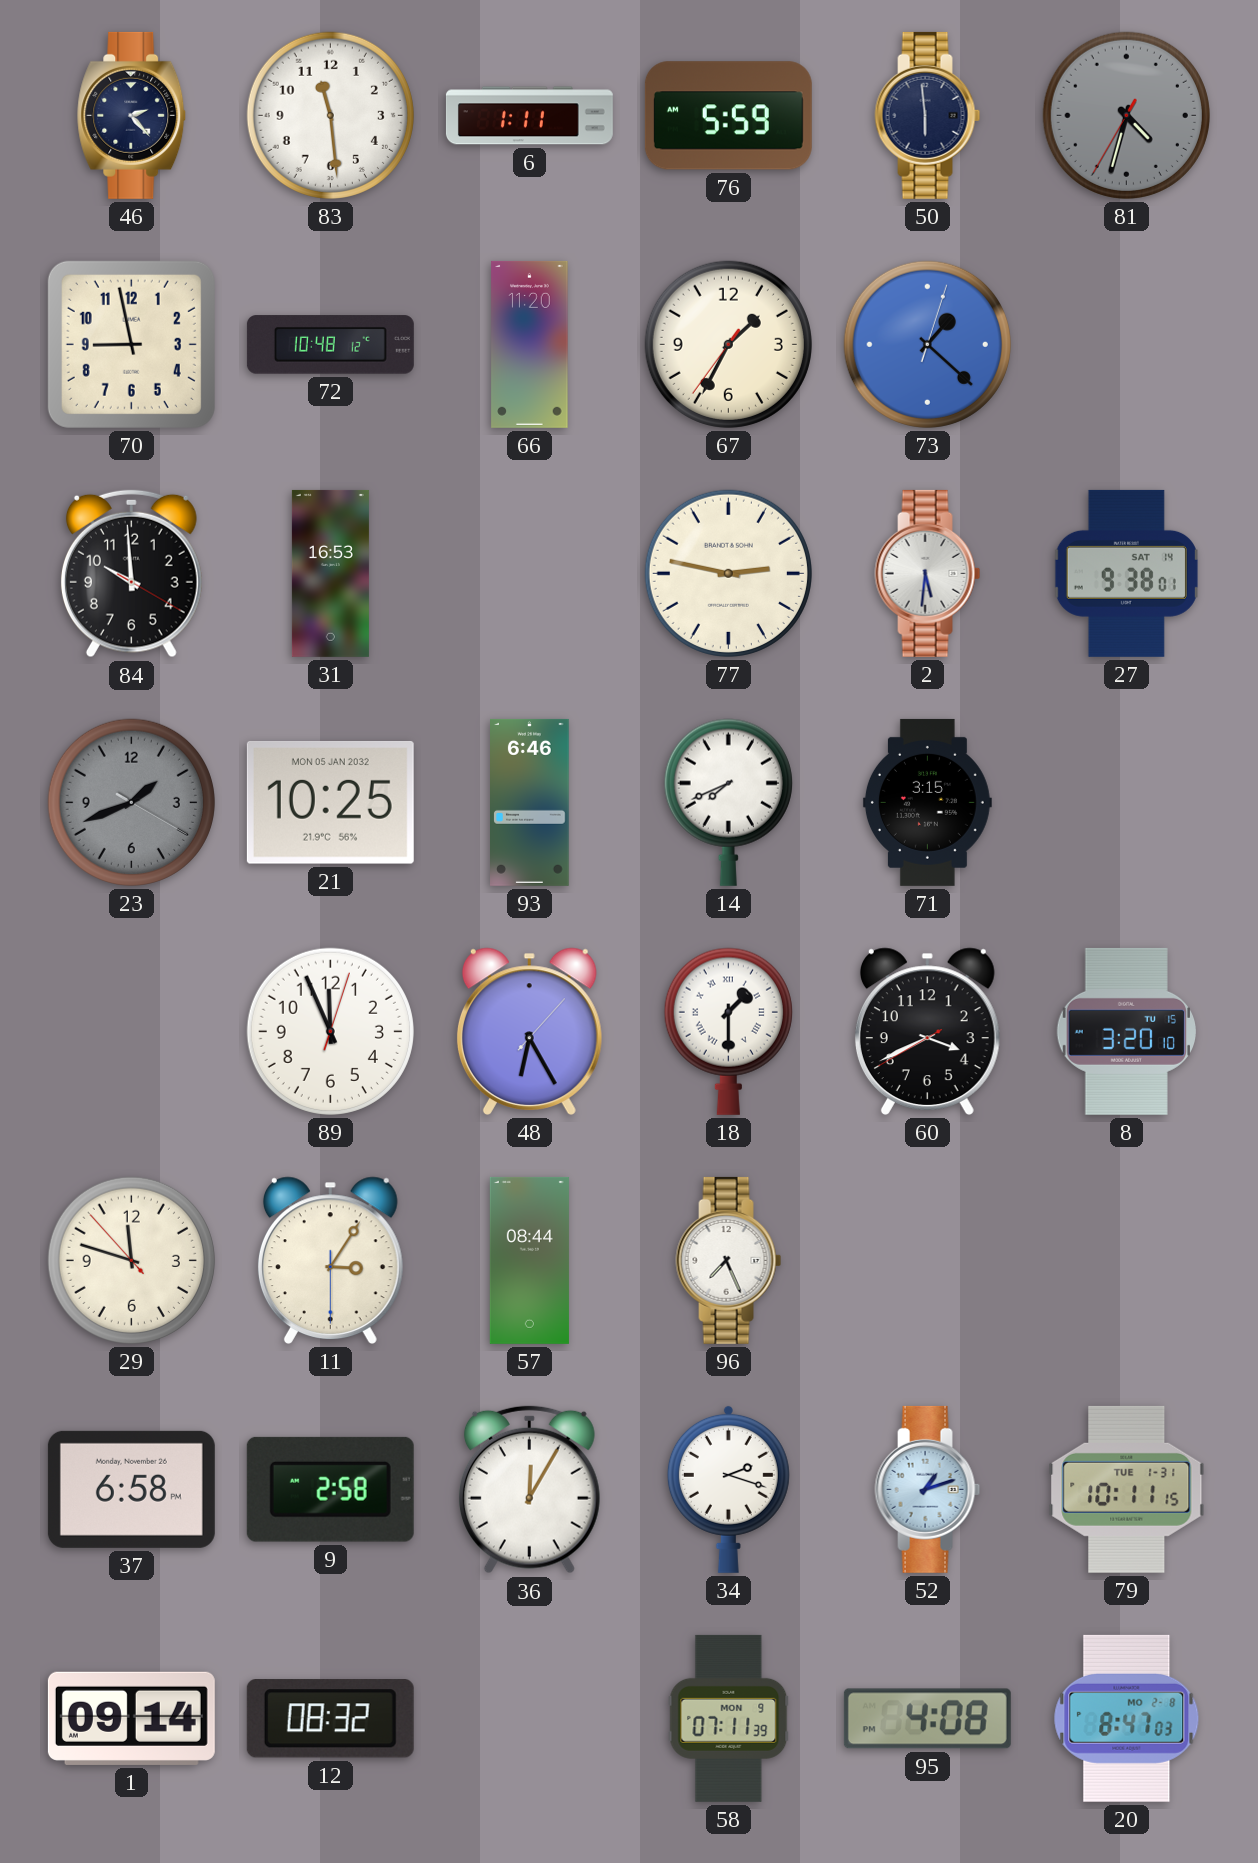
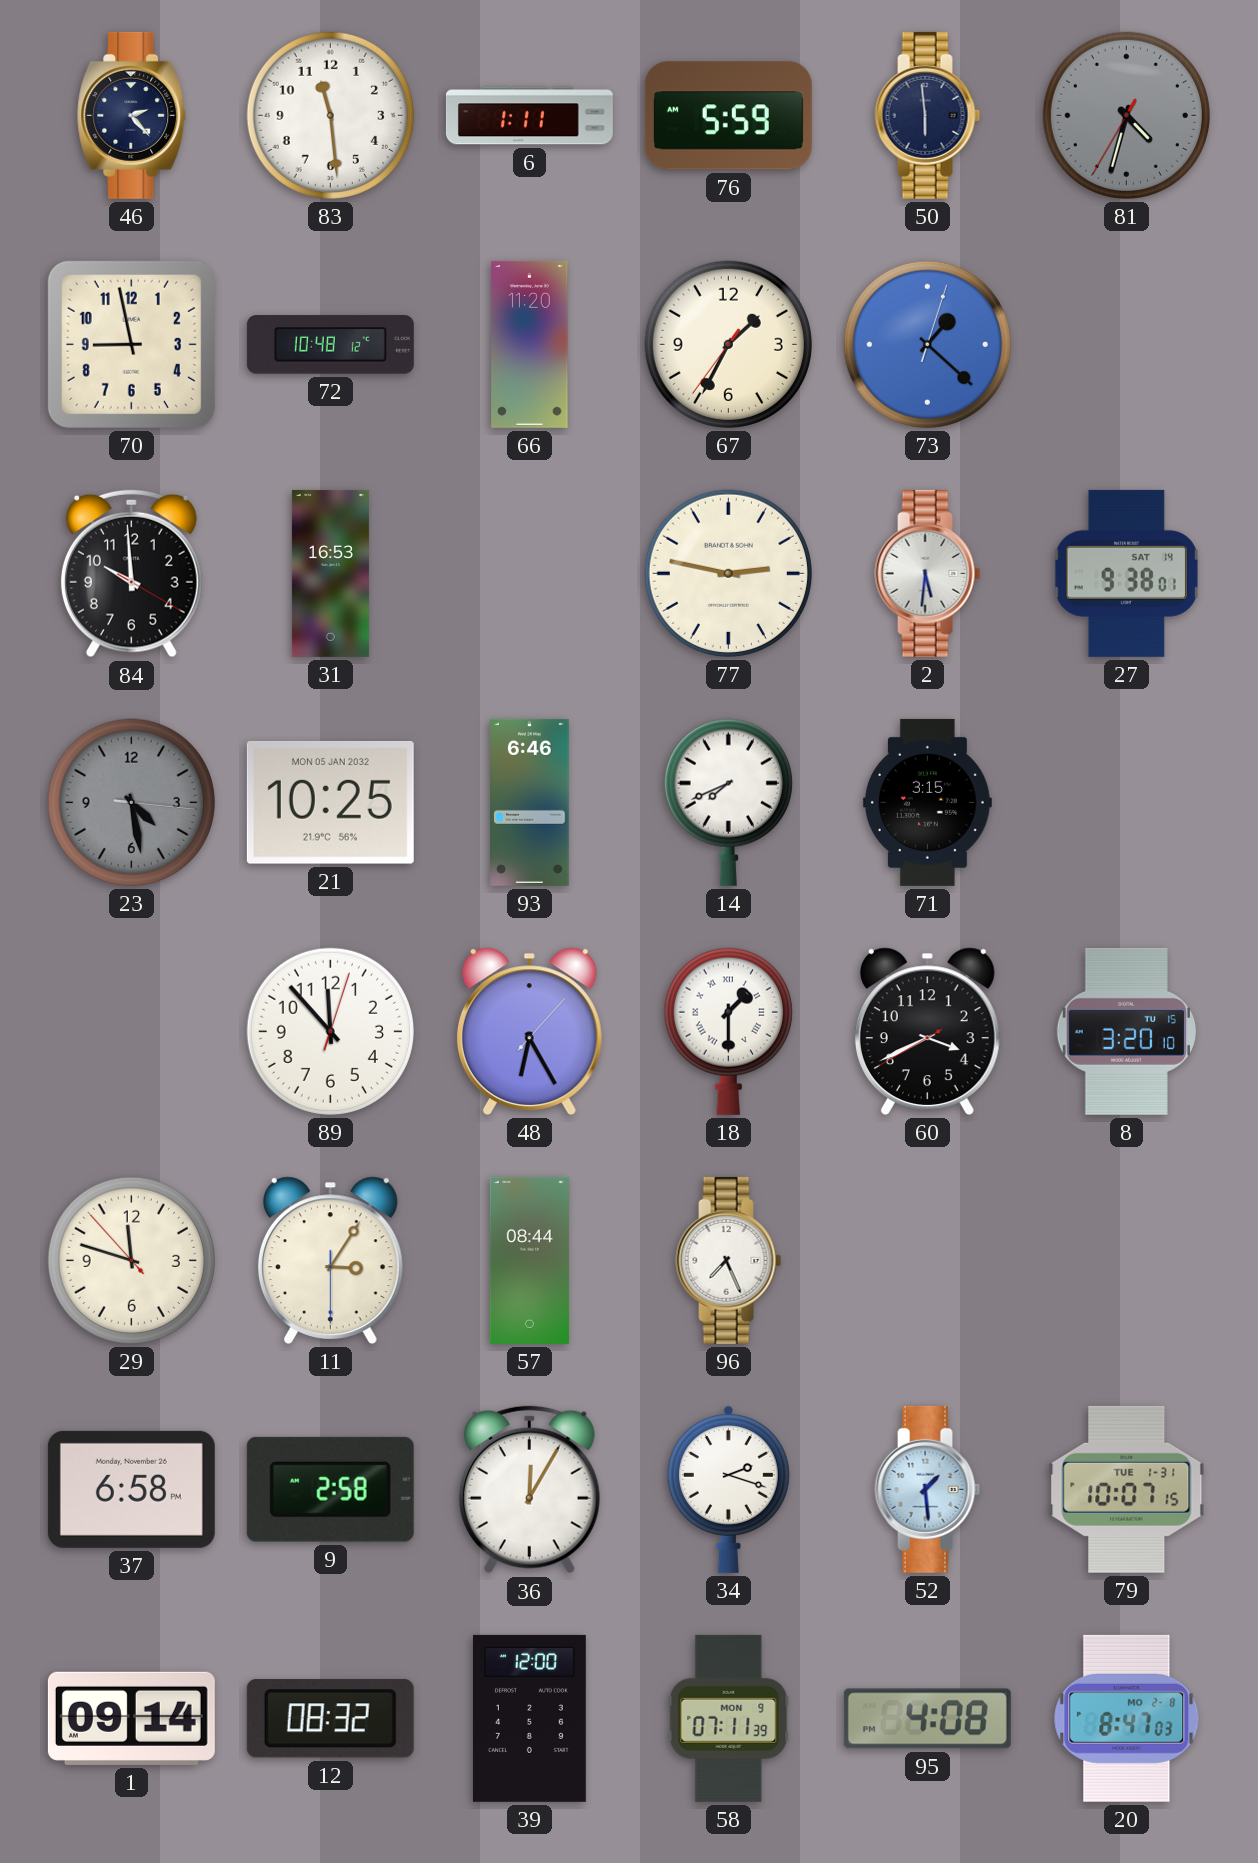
23: 1:41 -> 4:28 (131, 802)
89: 11:56 -> 11:53 (330, 1031)
52: 1:12 -> 1:29 (928, 1489)
79: 10:11 -> 10:07 (1127, 1489)
39: none -> 12:00 (529, 1718)
